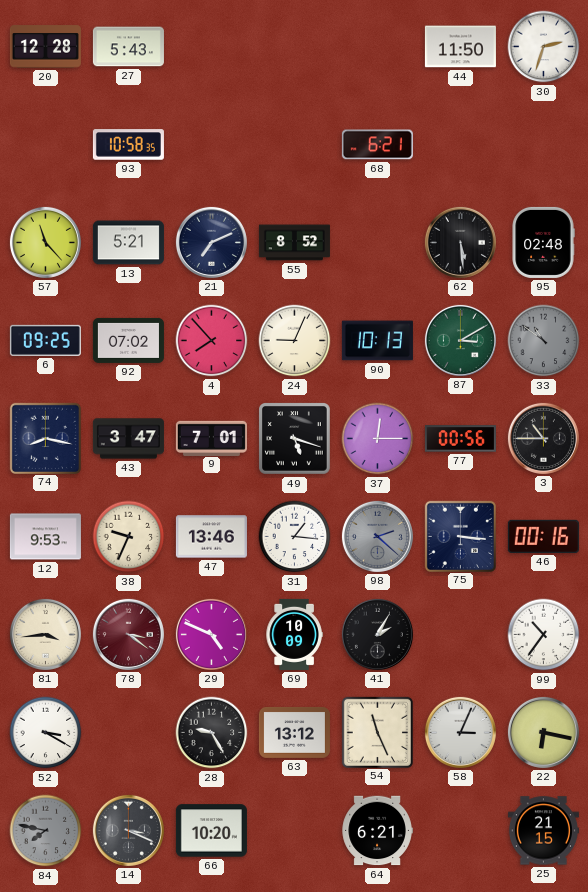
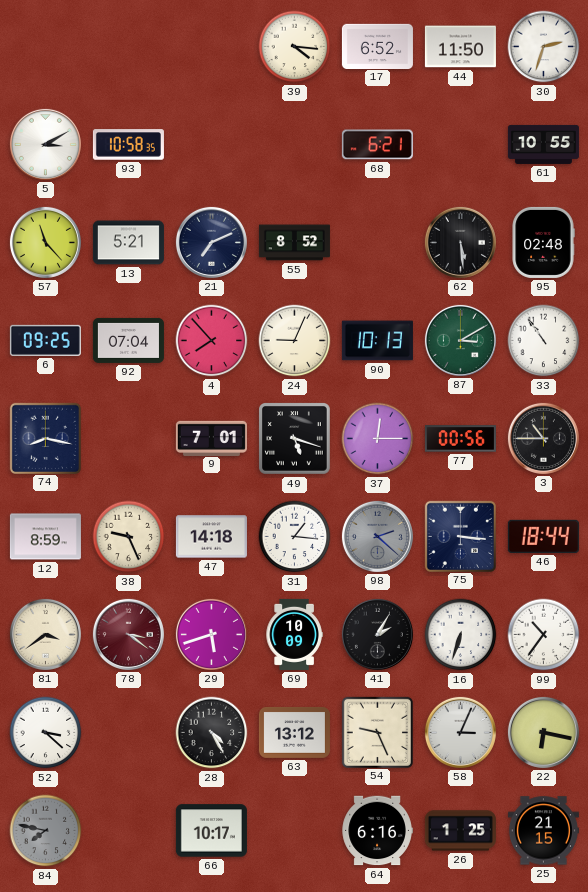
20: 12:28 -> none (45, 47)
27: 5:43 -> none (128, 47)
39: none -> 4:16 (295, 47)
17: none -> 6:52 (377, 46)
5: none -> 3:10 (45, 144)
61: none -> 10:55 (543, 144)
92: 07:02 -> 07:04 (128, 340)
33: 10:51 -> 10:54 (544, 341)
33 dial: grey -> white (544, 341)
43: 3:47 -> none (128, 439)
12: 9:53 -> 8:59 (45, 537)
38: 9:34 -> 9:26 (129, 537)
47: 13:46 -> 14:18 (211, 537)
46: 00:16 -> 18:44 (543, 536)
81: 3:44 -> 3:39 (45, 634)
29: 4:49 -> 5:42 (211, 634)
16: none -> 6:33 (461, 635)
52: 3:20 -> 3:22 (46, 733)
28: 9:25 -> 4:25 (212, 733)
54: 11:26 -> 9:26 (377, 732)
14: 3:19 -> none (128, 830)
66: 10:20 -> 10:17 (211, 831)
64: 6:21 -> 6:16 (377, 831)
26: none -> 1:25 (460, 831)
